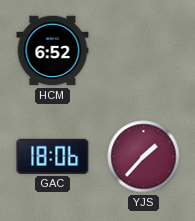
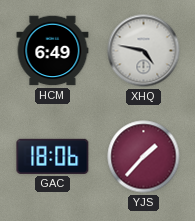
HCM: 6:52 -> 6:49 (53, 51)
XHQ: none -> 4:47 (144, 51)
